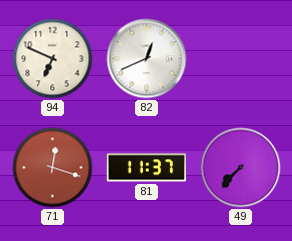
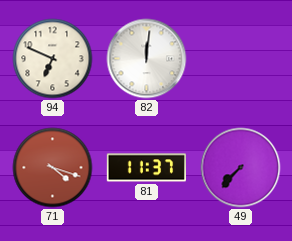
82: 12:41 -> 12:01 (147, 59)
71: 12:18 -> 4:18 (53, 168)
